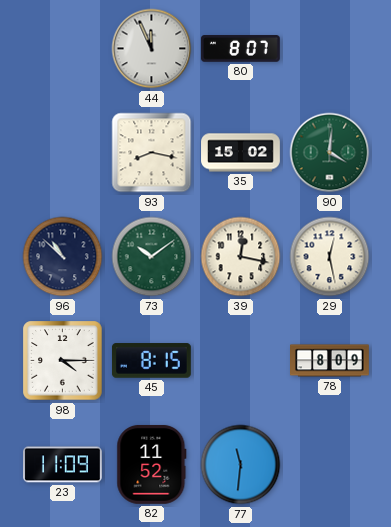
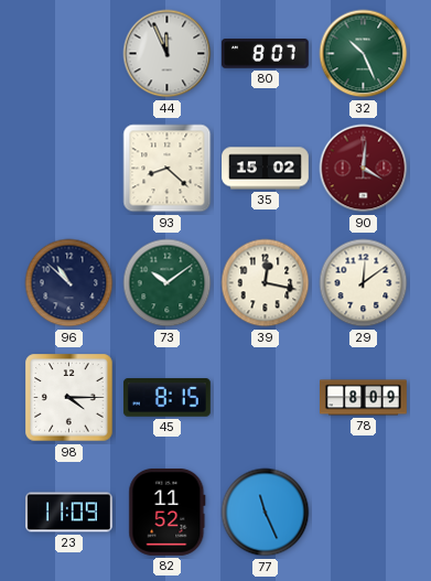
32: none -> 10:26 (364, 54)
93: 8:17 -> 8:22 (168, 169)
90 dial: green -> burgundy (364, 169)
29: 12:28 -> 12:09 (364, 283)
77: 11:31 -> 11:26 (266, 513)
